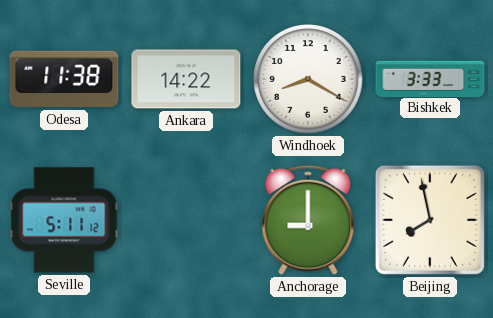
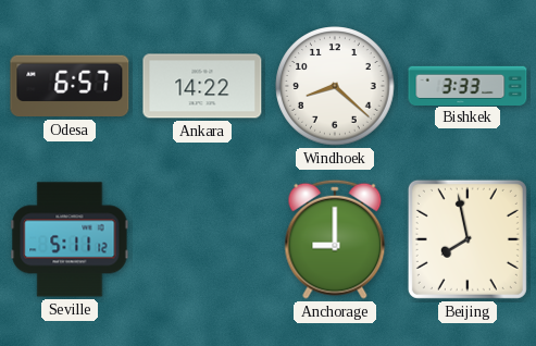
Odesa: 11:38 -> 6:57 (70, 86)
Windhoek: 8:20 -> 8:22 (335, 86)
